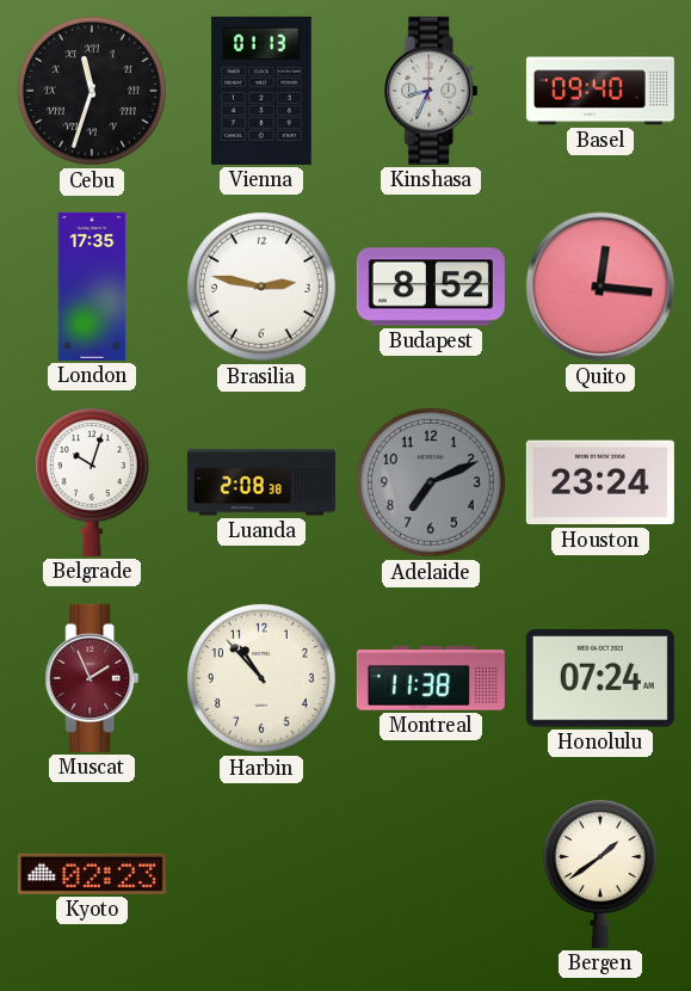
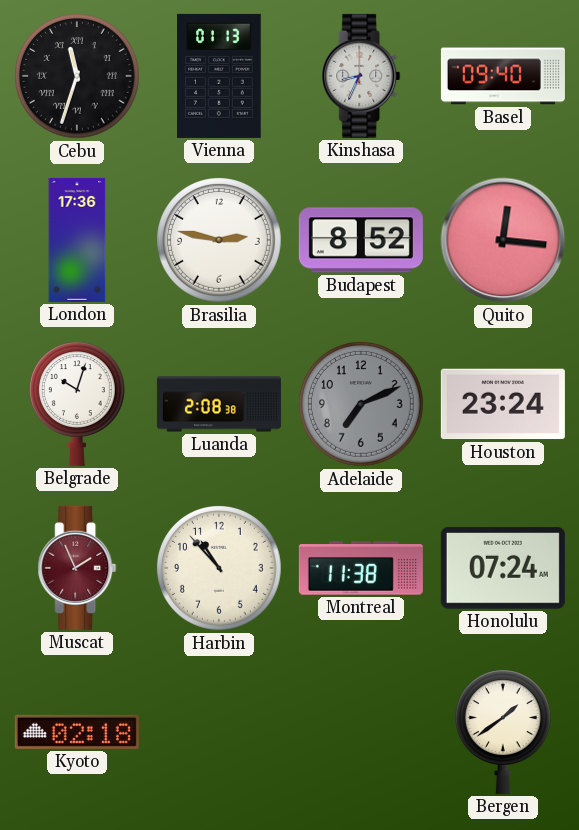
London: 17:35 -> 17:36 (77, 240)
Kyoto: 02:23 -> 02:18 (77, 732)
